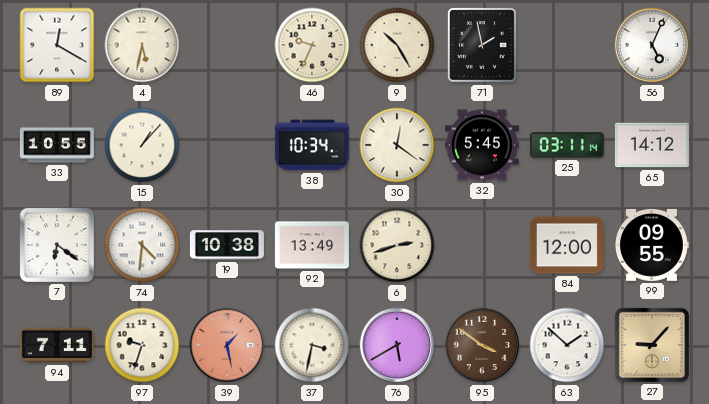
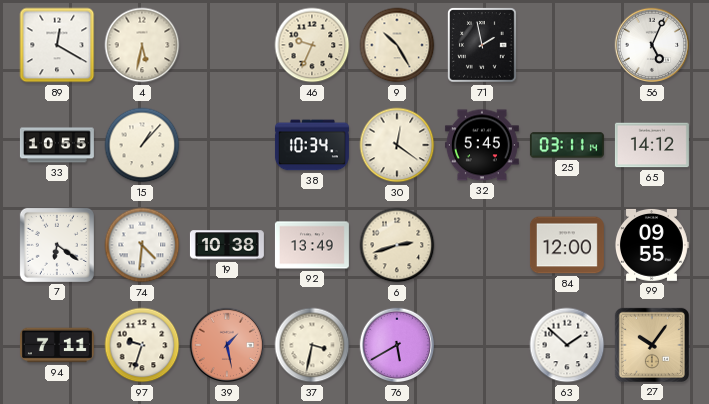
95: 3:51 -> none (482, 345)
27: 9:07 -> 10:06 (652, 345)
